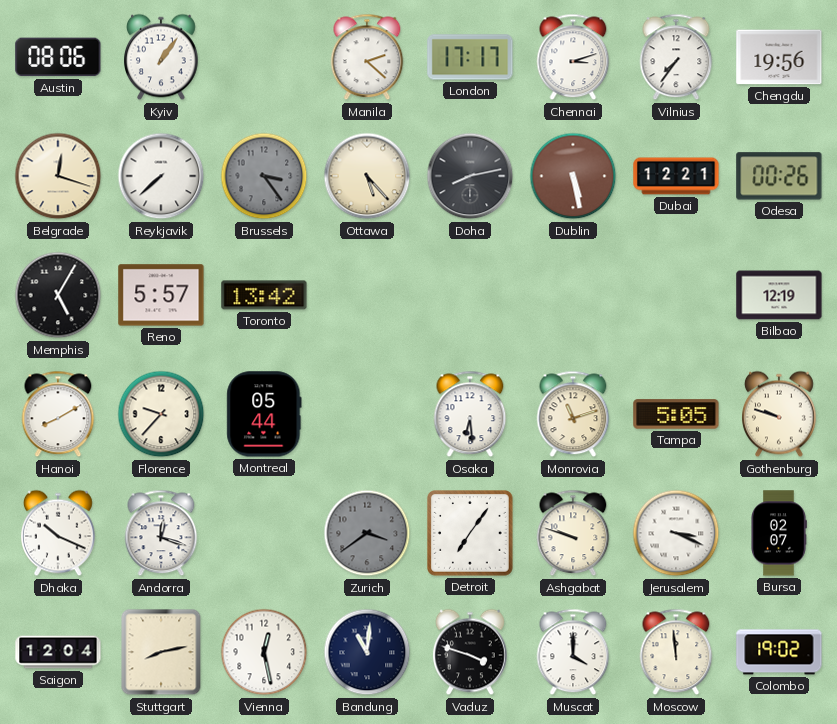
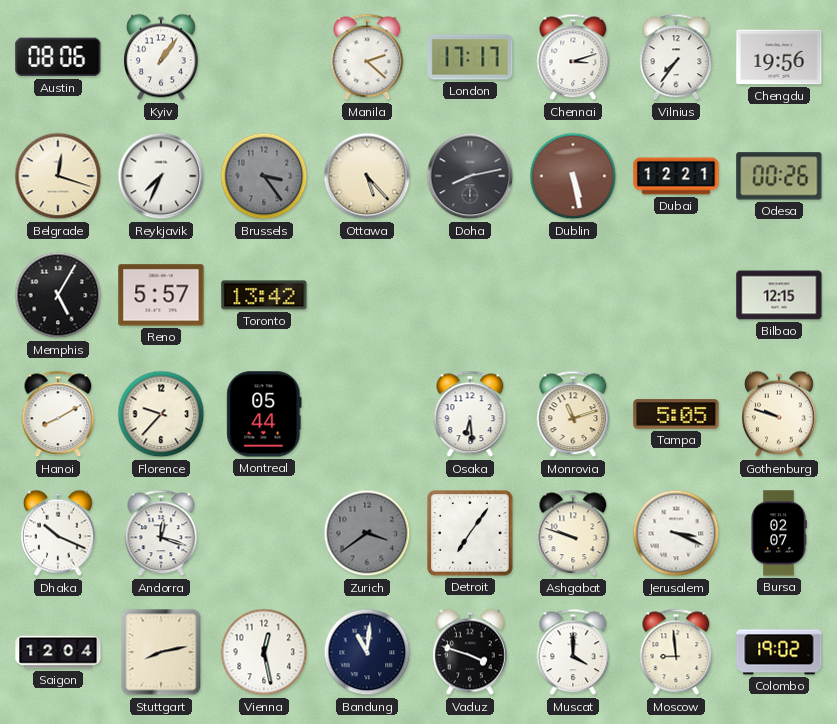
Reykjavik: 7:38 -> 7:34 (161, 176)
Bilbao: 12:19 -> 12:15 (779, 295)
Moscow: 11:59 -> 8:59 (676, 652)
